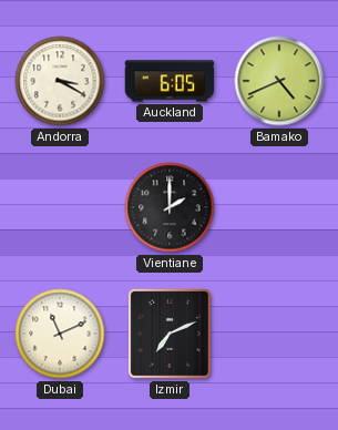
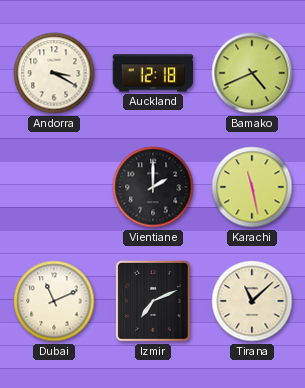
Auckland: 6:05 -> 12:18 (153, 73)
Karachi: none -> 11:28 (252, 187)
Tirana: none -> 11:08 (252, 301)
